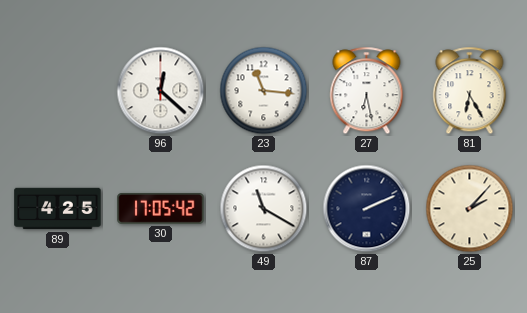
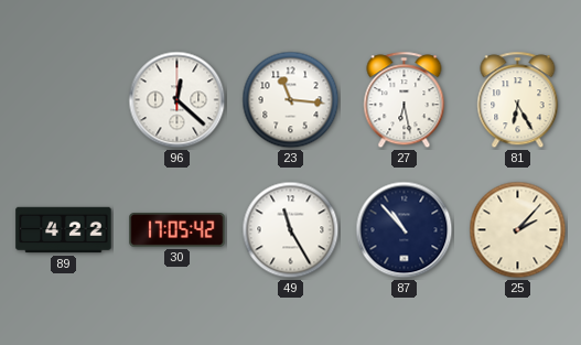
89: 4:25 -> 4:22 (64, 230)
49: 11:20 -> 11:25 (291, 230)
87: 2:11 -> 10:53 (405, 230)
